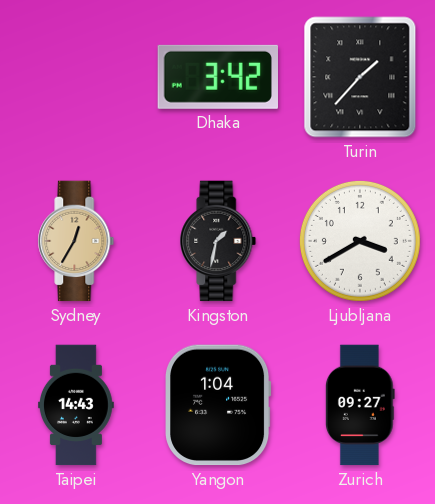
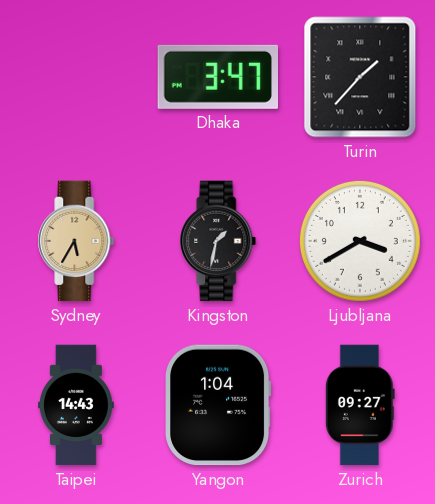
Dhaka: 3:42 -> 3:47 (217, 77)
Sydney: 12:35 -> 5:35 (76, 241)
